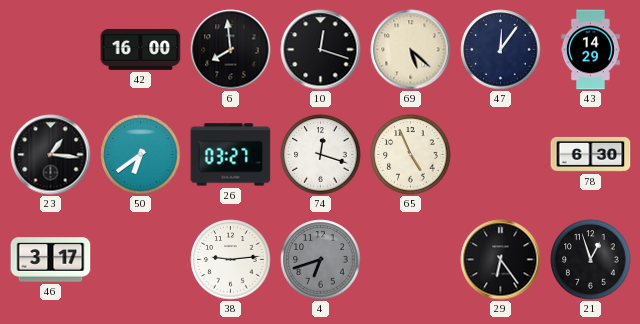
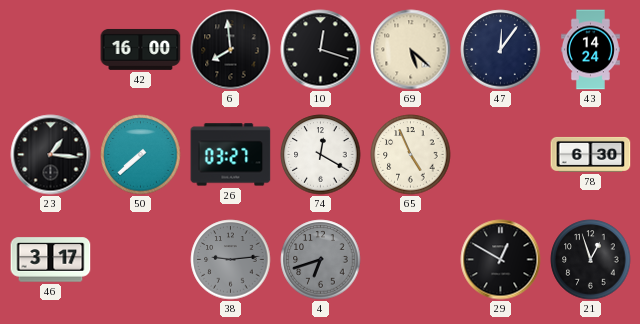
43: 14:29 -> 14:24 (590, 50)
50: 6:39 -> 7:38 (141, 155)
74: 12:18 -> 12:20 (321, 155)
38 dial: white -> grey (231, 260)
29: 6:24 -> 12:50 (501, 260)
